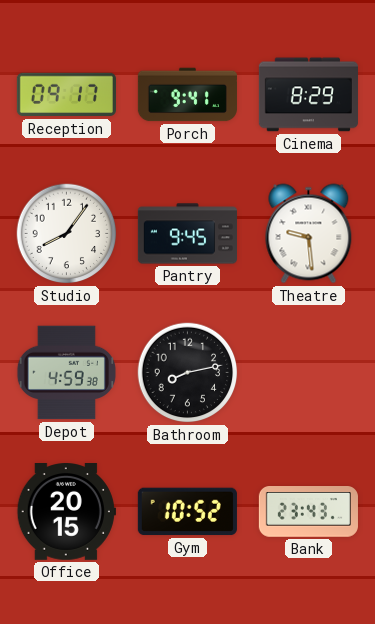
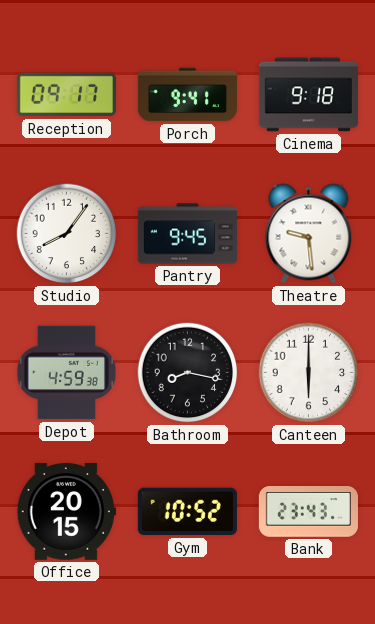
Cinema: 8:29 -> 9:18 (308, 95)
Bathroom: 8:13 -> 8:17 (188, 373)
Canteen: none -> 6:00 (309, 373)
